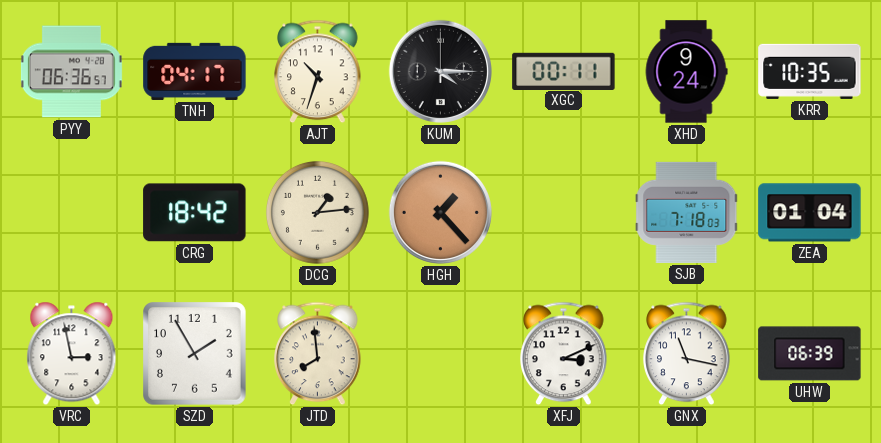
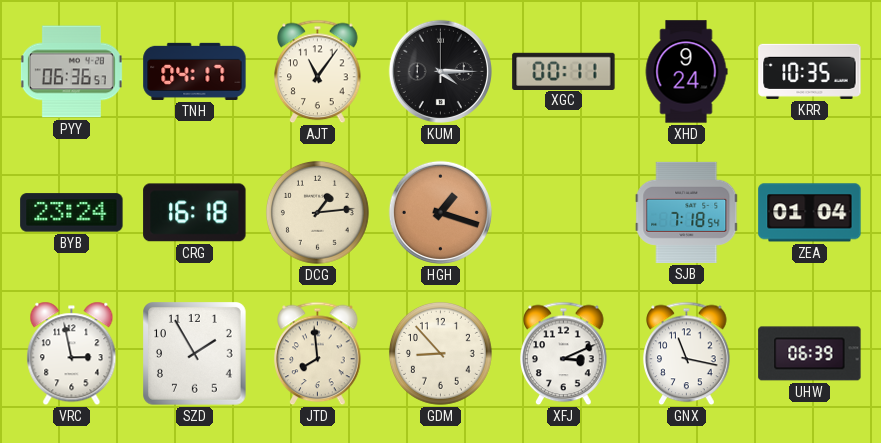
AJT: 10:33 -> 11:06 (318, 72)
BYB: none -> 23:24 (72, 213)
CRG: 18:42 -> 16:18 (195, 213)
HGH: 1:23 -> 1:18 (440, 212)
SJB: 7:18:03 -> 7:18:54 (687, 212)
GDM: none -> 8:53 (440, 353)
